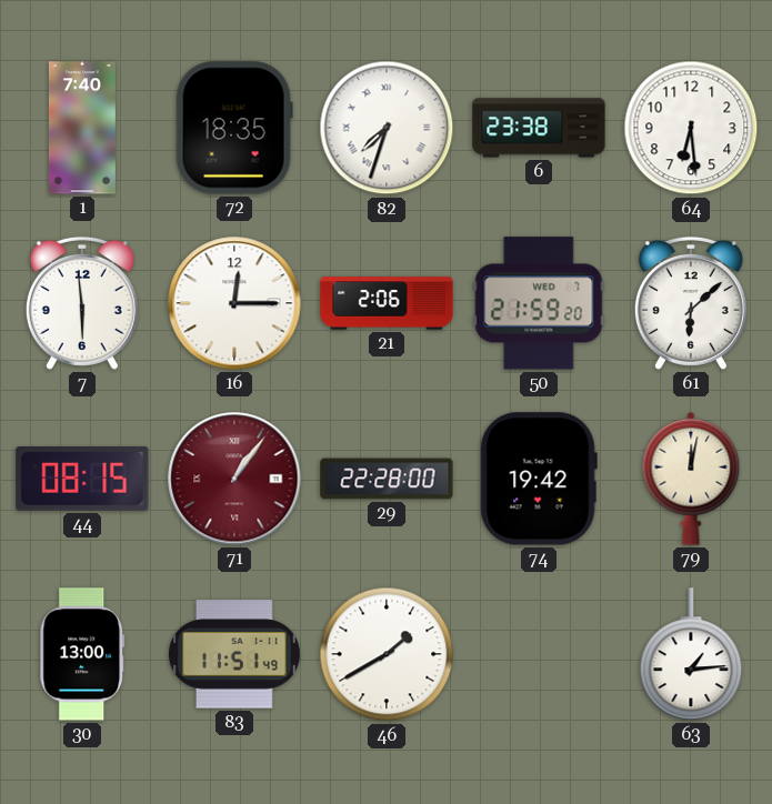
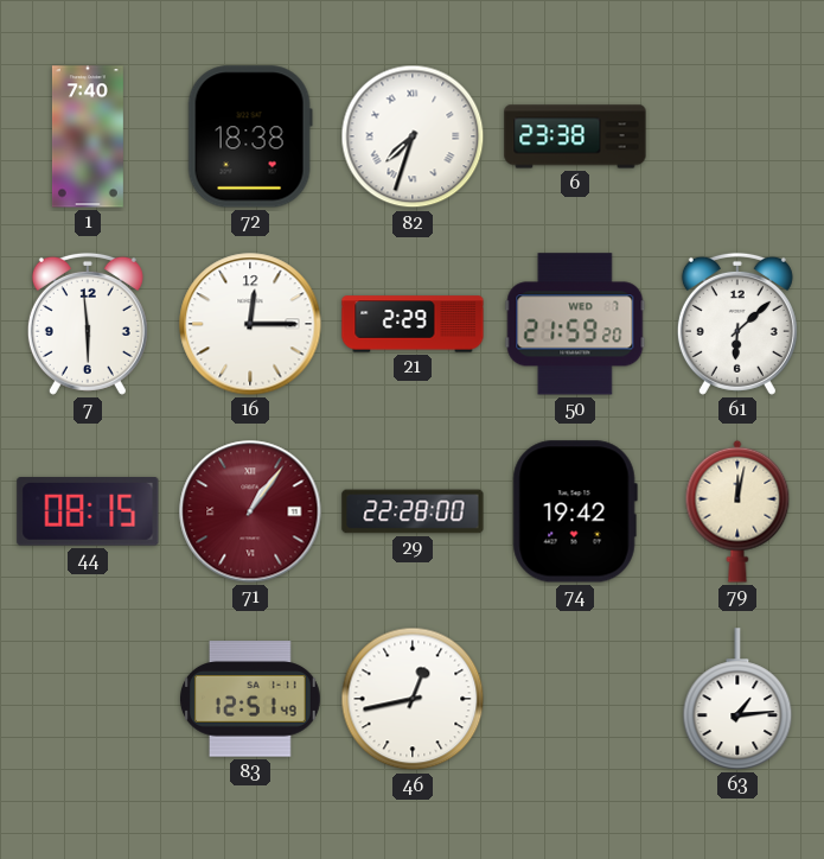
72: 18:35 -> 18:38 (250, 136)
64: 6:29 -> none (691, 128)
21: 2:06 -> 2:29 (413, 324)
30: 13:00 -> none (82, 654)
83: 11:51 -> 12:51 (251, 699)
46: 1:40 -> 12:43 (413, 699)
